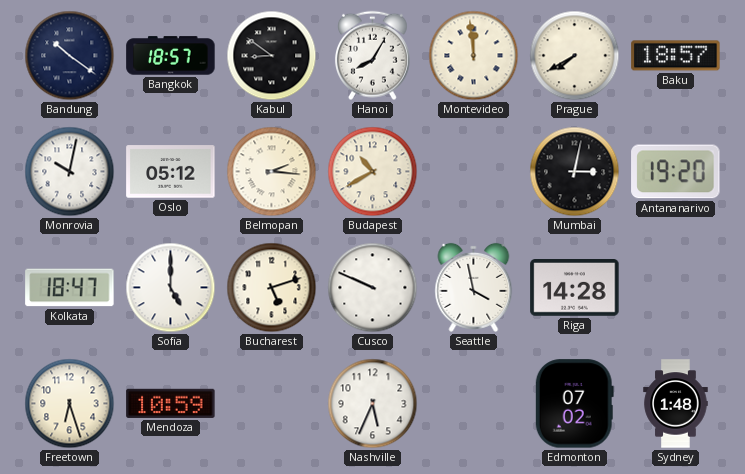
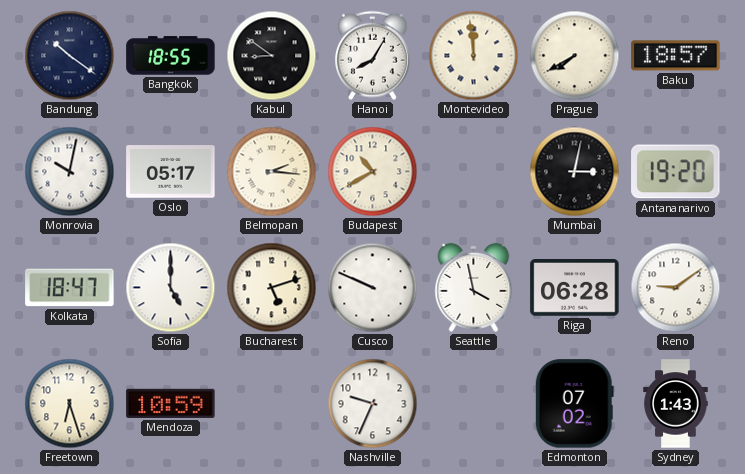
Bangkok: 18:57 -> 18:55 (171, 56)
Oslo: 05:12 -> 05:17 (171, 172)
Riga: 14:28 -> 06:28 (575, 288)
Reno: none -> 9:09 (676, 288)
Nashville: 5:34 -> 9:34 (373, 404)
Sydney: 1:48 -> 1:43 (676, 404)
